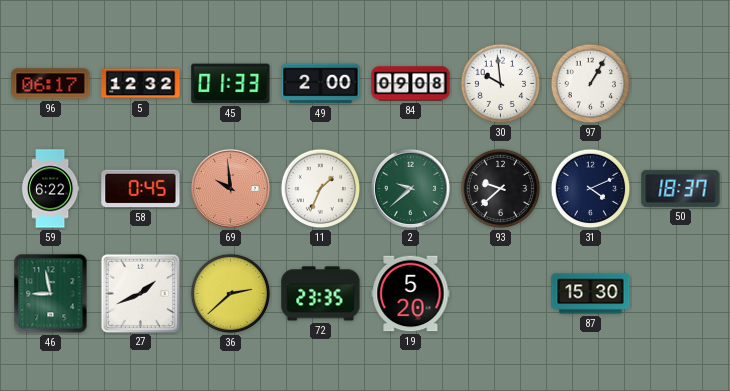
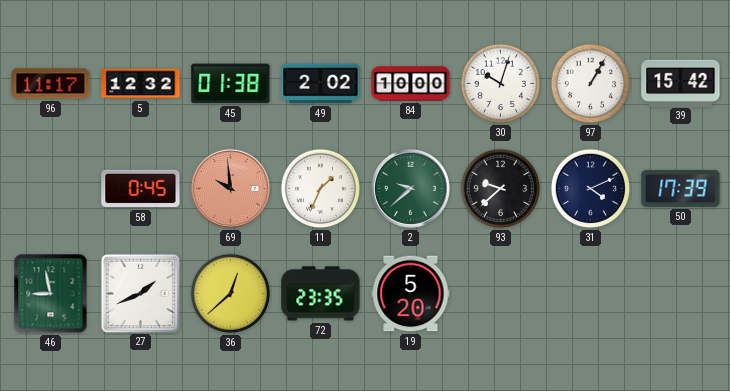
96: 06:17 -> 11:17 (51, 84)
45: 01:33 -> 01:38 (231, 84)
49: 2:00 -> 2:02 (321, 84)
84: 09:08 -> 10:00 (411, 84)
30: 9:59 -> 10:03 (501, 84)
39: none -> 15:42 (681, 83)
59: 6:22 -> none (50, 189)
50: 18:37 -> 17:39 (681, 188)
36: 2:38 -> 12:38 (231, 294)
87: 15:30 -> none (591, 294)
